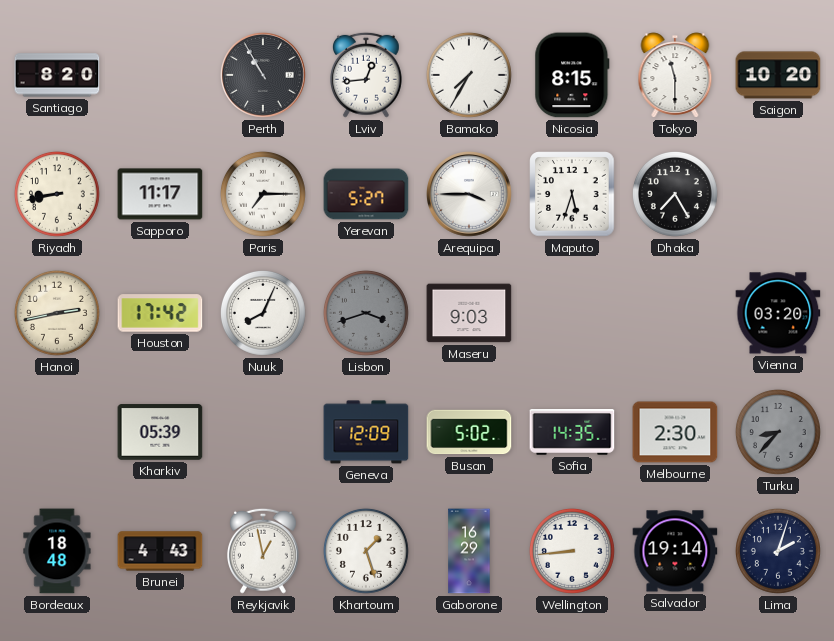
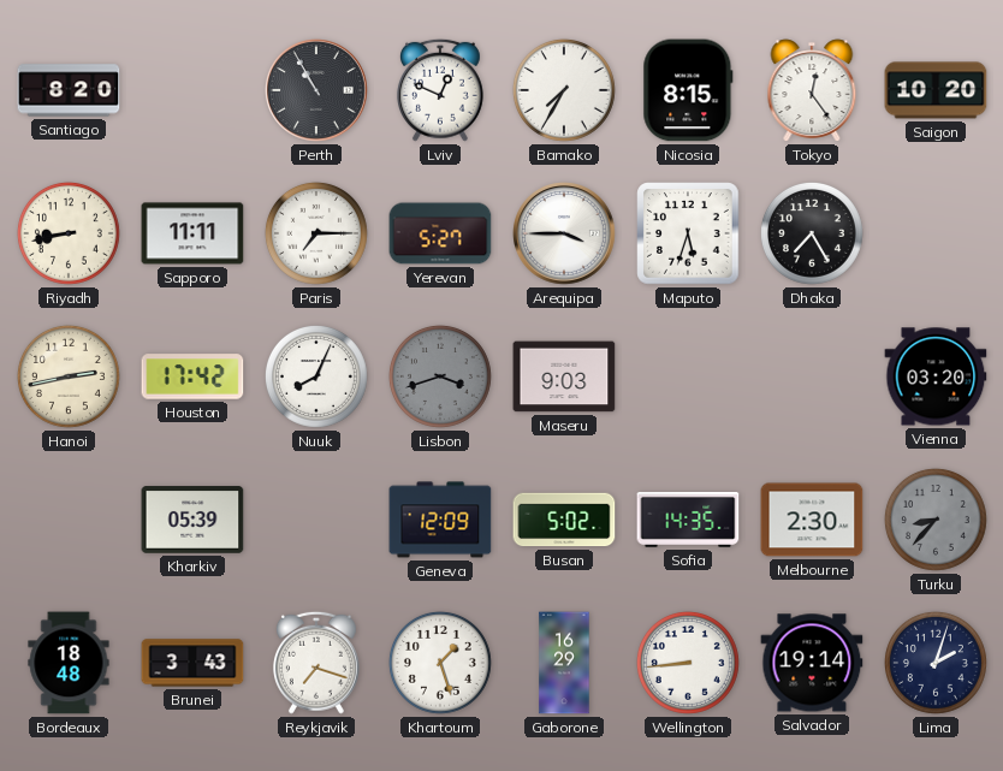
Lviv: 12:44 -> 12:49 (440, 90)
Tokyo: 11:30 -> 12:24 (812, 90)
Sapporo: 11:17 -> 11:11 (192, 233)
Brunei: 4:43 -> 3:43 (192, 663)
Reykjavik: 12:58 -> 7:18 (316, 663)
